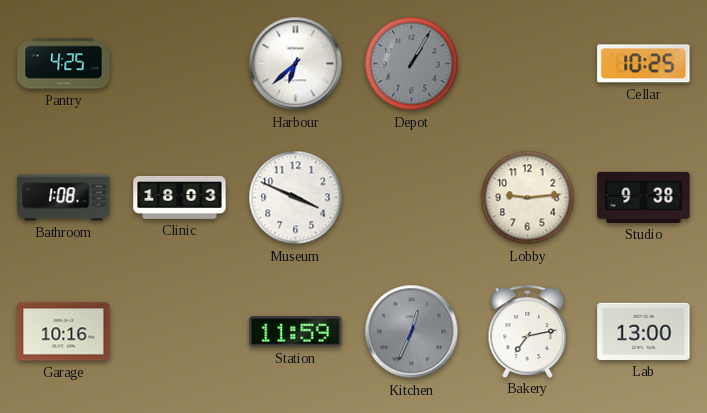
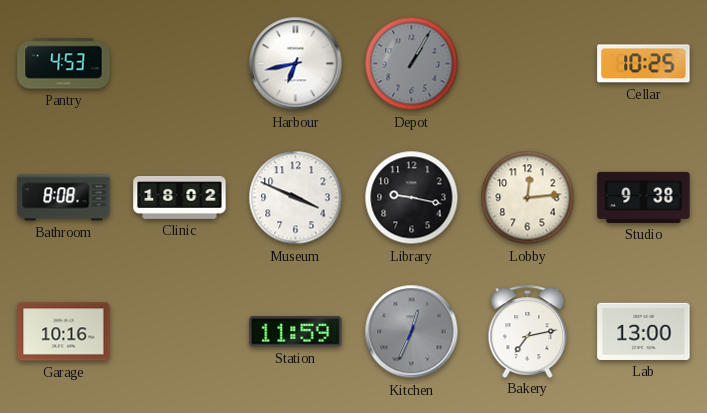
Pantry: 4:25 -> 4:53 (64, 64)
Harbour: 6:38 -> 6:43 (296, 64)
Bathroom: 1:08 -> 8:08 (64, 198)
Clinic: 18:03 -> 18:02 (180, 198)
Library: none -> 9:17 (412, 198)
Lobby: 9:14 -> 12:14 (528, 198)
